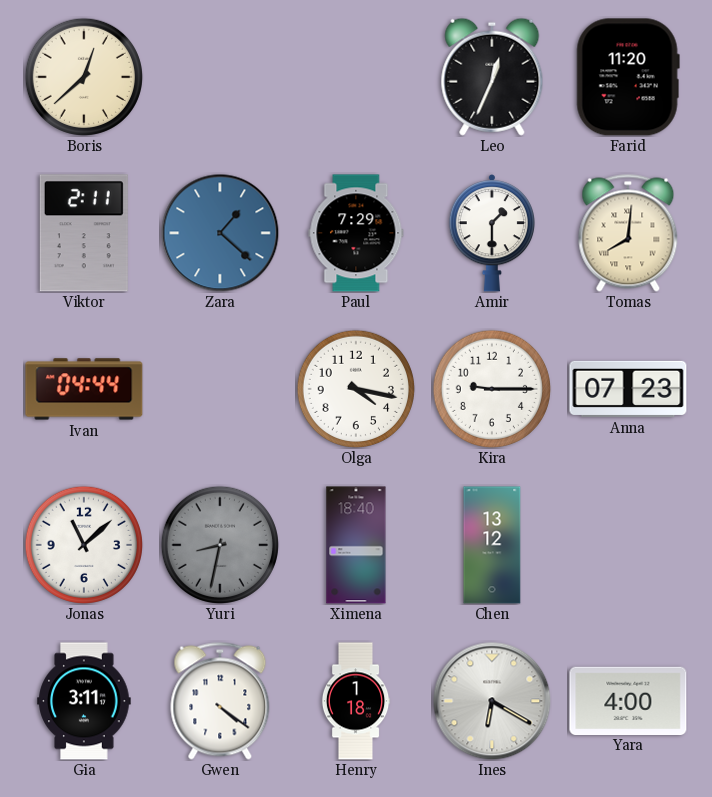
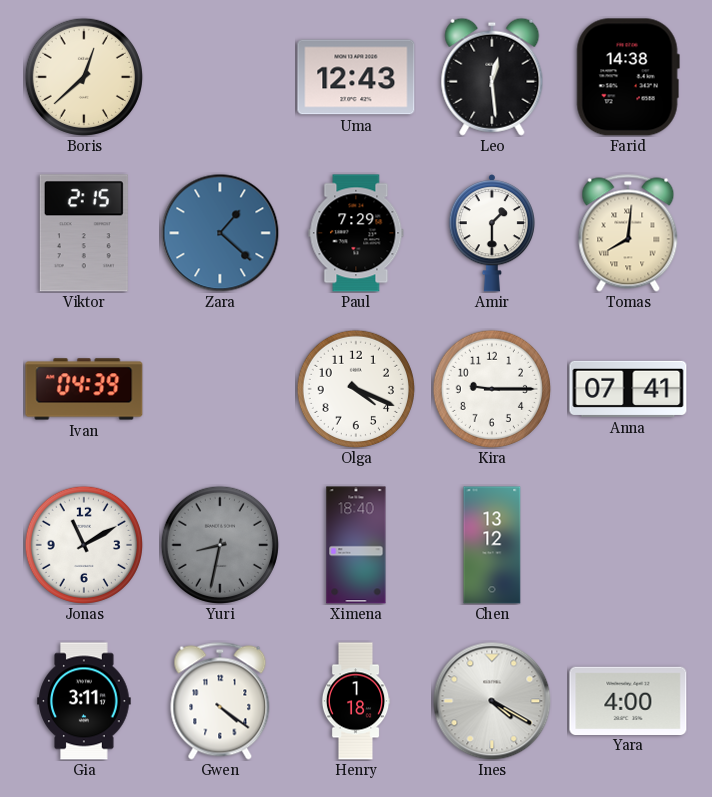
Uma: none -> 12:43 (356, 77)
Leo: 12:34 -> 12:29 (492, 77)
Farid: 11:20 -> 14:38 (628, 77)
Viktor: 2:11 -> 2:15 (84, 233)
Ivan: 04:44 -> 04:39 (84, 389)
Olga: 4:17 -> 4:19 (356, 389)
Anna: 07:23 -> 07:41 (628, 389)
Jonas: 11:08 -> 11:10 (84, 545)
Ines: 6:20 -> 4:20 (492, 701)
